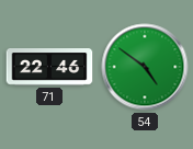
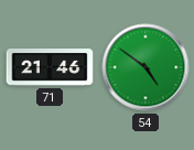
71: 22:46 -> 21:46 (50, 67)
